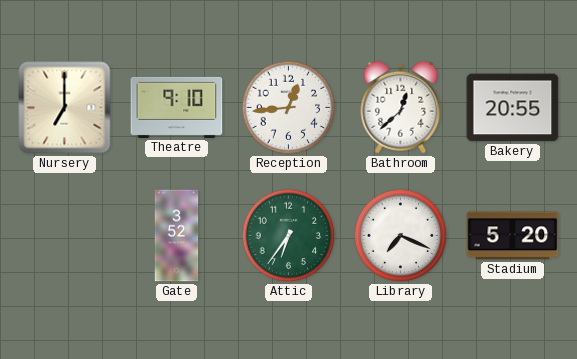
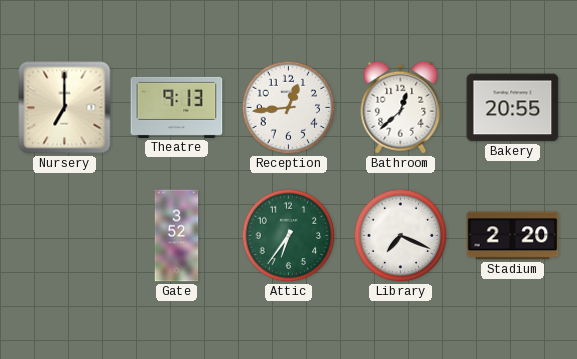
Theatre: 9:10 -> 9:13 (177, 107)
Stadium: 5:20 -> 2:20 (513, 236)
